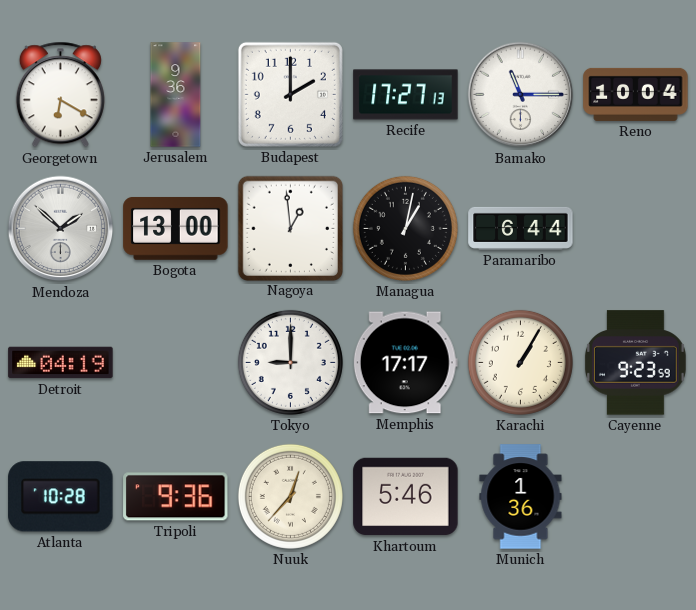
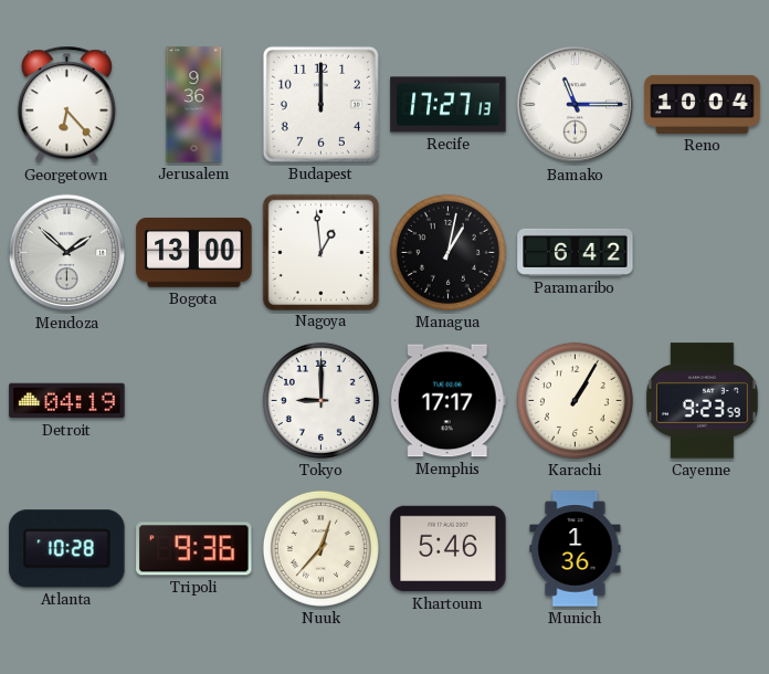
Georgetown: 6:20 -> 6:23 (66, 105)
Budapest: 2:00 -> 12:00 (320, 104)
Paramaribo: 6:44 -> 6:42 (576, 252)
